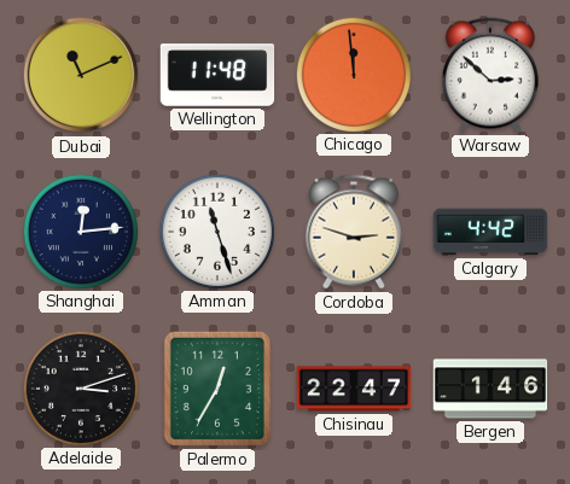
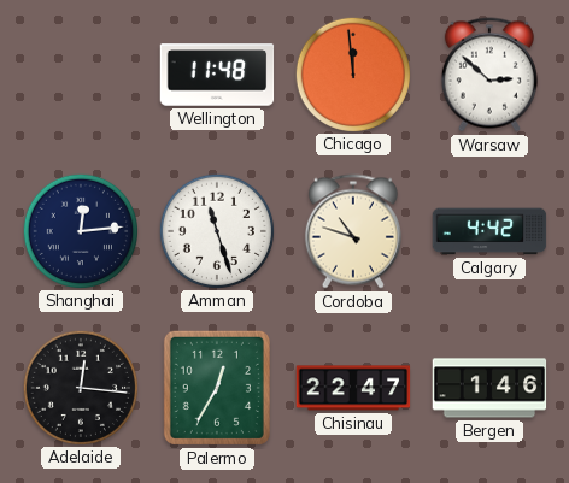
Dubai: 11:11 -> none (81, 75)
Cordoba: 2:48 -> 10:48 (353, 231)
Adelaide: 3:12 -> 12:16 (80, 387)
